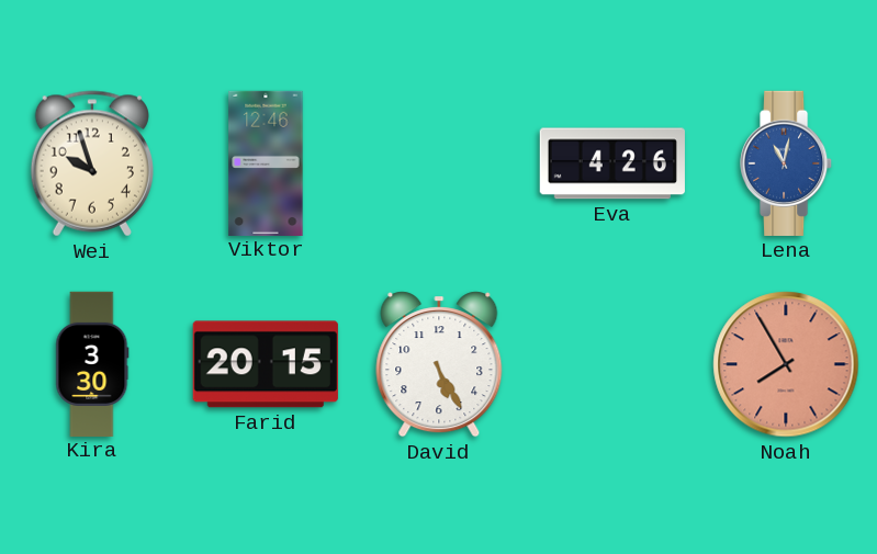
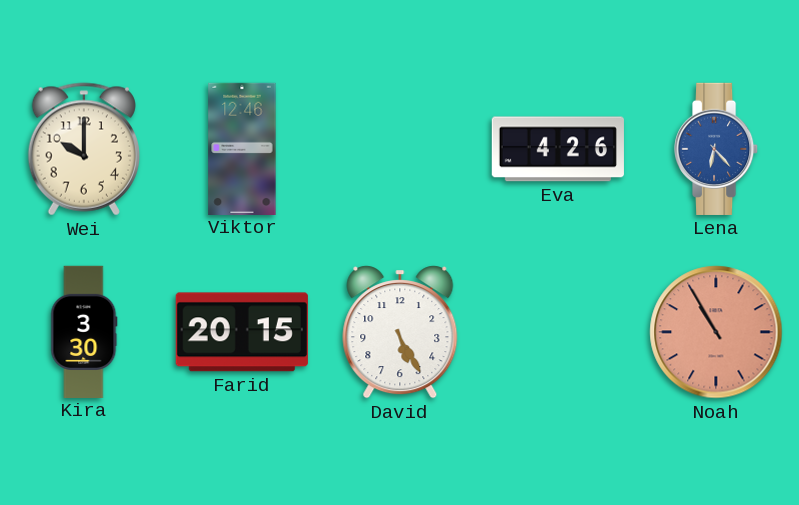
Wei: 9:57 -> 10:00 (84, 149)
Lena: 11:02 -> 6:23 (717, 149)
Noah: 7:55 -> 10:55 (716, 332)
